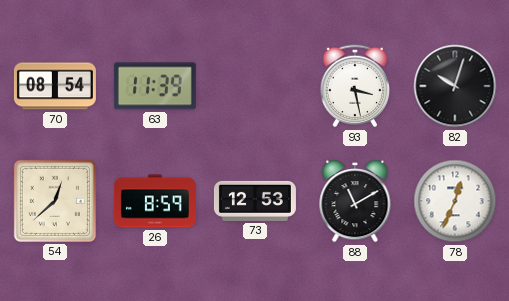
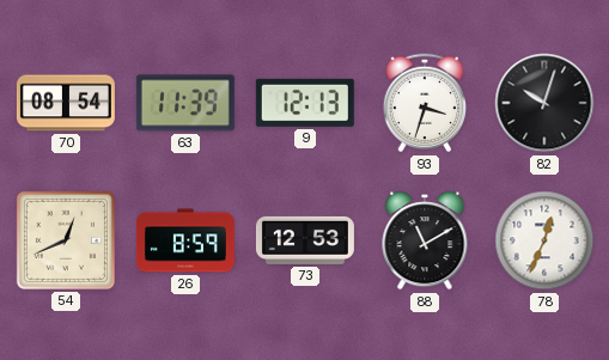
9: none -> 12:13 (305, 103)
93: 3:28 -> 3:33 (425, 103)
54: 12:38 -> 12:41 (66, 240)
